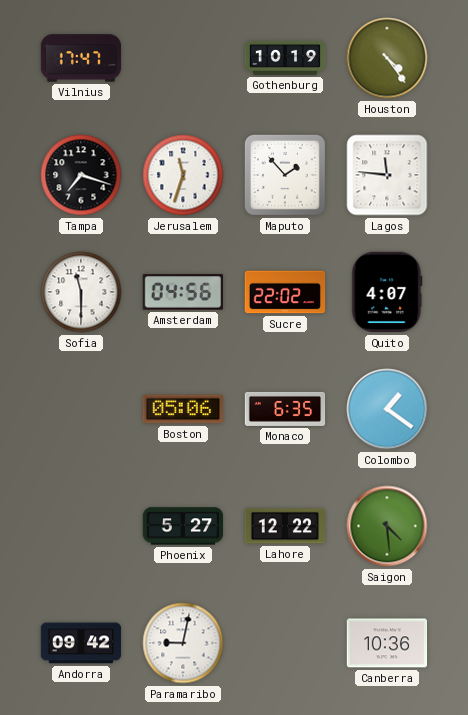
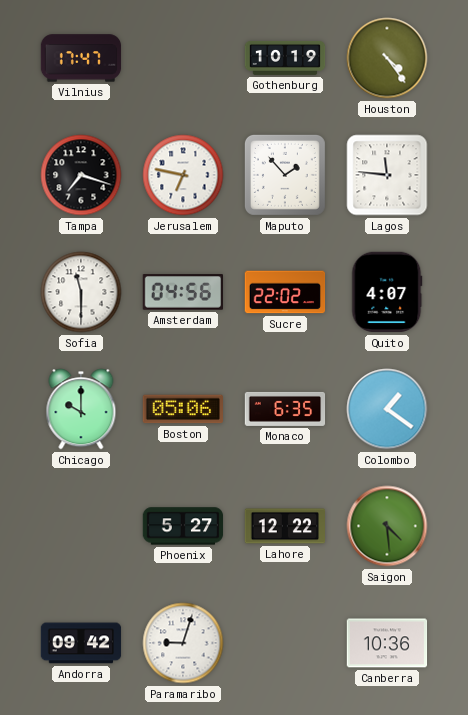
Jerusalem: 11:33 -> 6:47 (183, 175)
Chicago: none -> 10:00 (81, 409)
Paramaribo: 9:02 -> 9:03 (183, 643)
